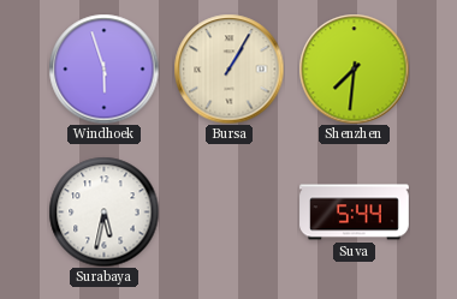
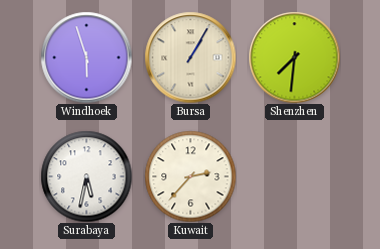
Kuwait: none -> 2:37 (190, 176)
Suva: 5:44 -> none (355, 213)
